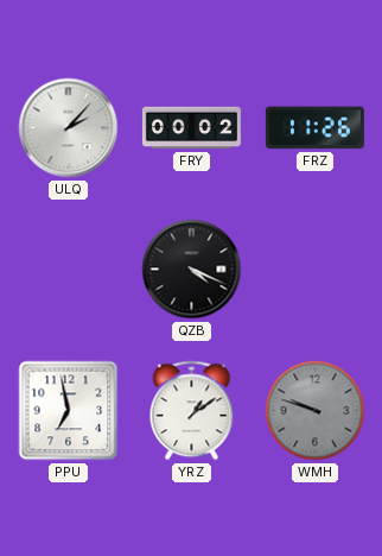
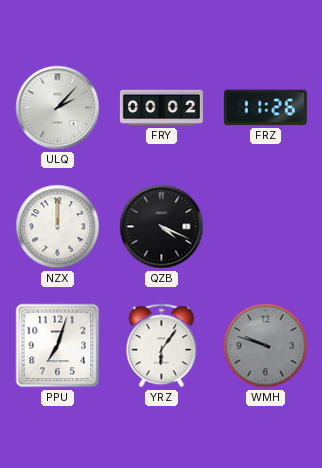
NZX: none -> 12:00 (58, 227)
PPU: 6:58 -> 7:03 (58, 346)
YRZ: 1:09 -> 6:06 (162, 346)
